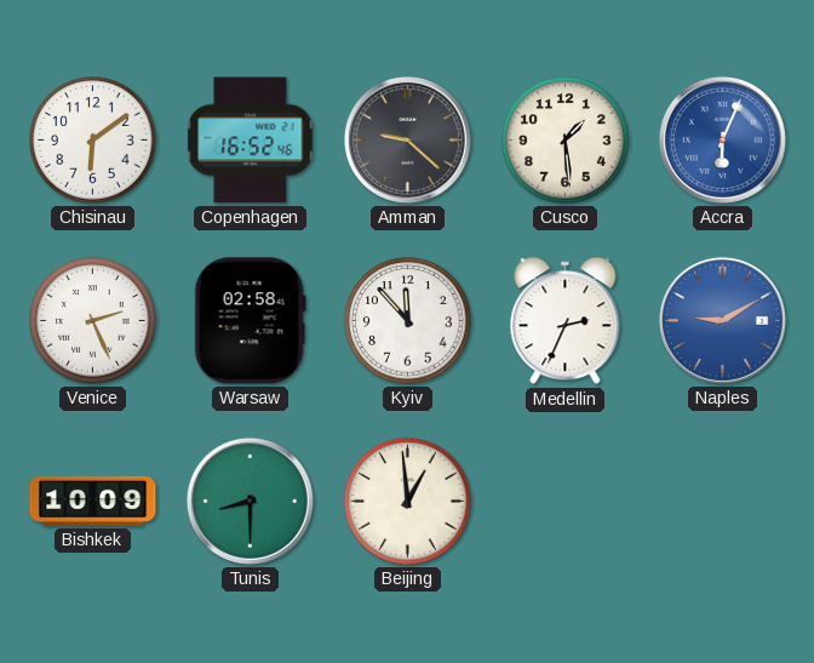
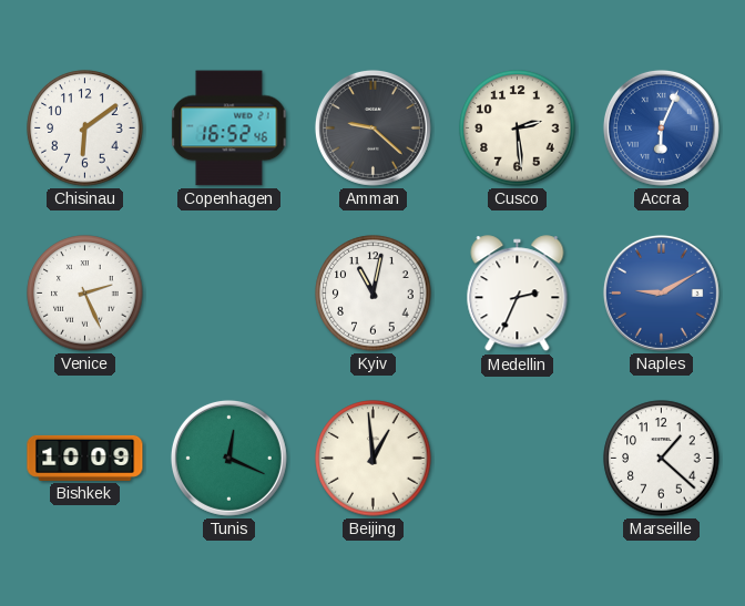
Cusco: 1:29 -> 2:29 (518, 129)
Warsaw: 02:58 -> none (250, 321)
Kyiv: 11:53 -> 11:02 (374, 294)
Tunis: 8:30 -> 12:19 (228, 458)
Marseille: none -> 1:22 (662, 459)
